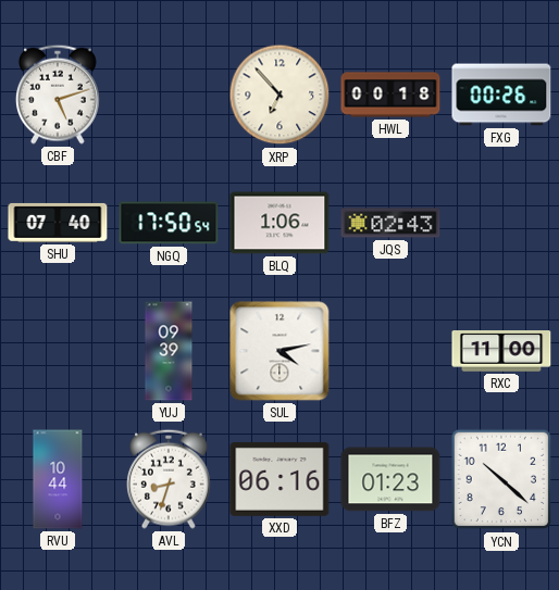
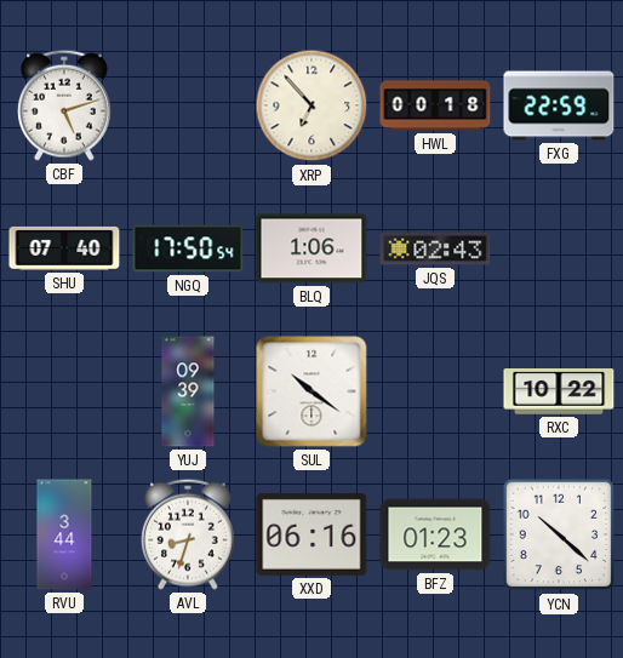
FXG: 00:26 -> 22:59 (559, 105)
SUL: 4:13 -> 10:21 (311, 391)
RXC: 11:00 -> 10:22 (559, 393)
RVU: 10:44 -> 3:44 (64, 534)
